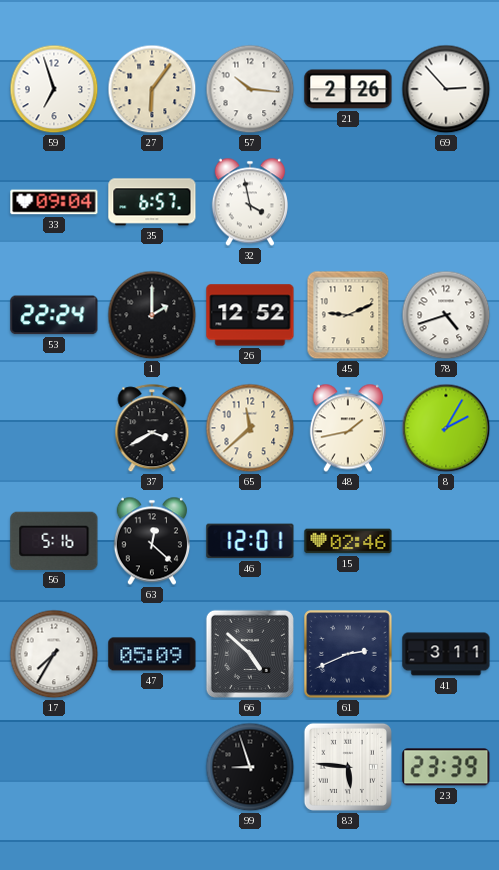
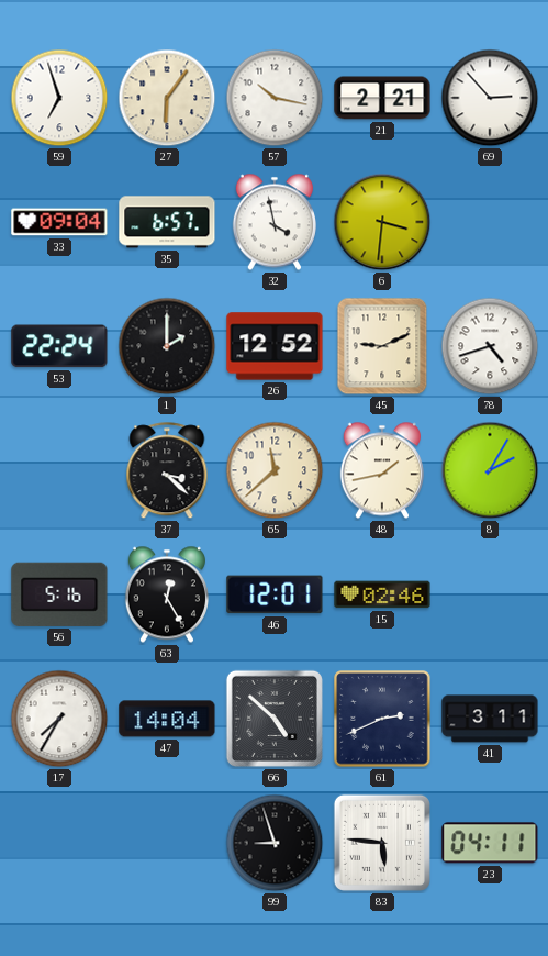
57: 10:16 -> 10:17 (275, 98)
21: 2:26 -> 2:21 (382, 98)
6: none -> 3:31 (382, 222)
37: 3:40 -> 3:22 (167, 471)
63: 12:22 -> 12:25 (167, 594)
47: 05:09 -> 14:04 (167, 719)
23: 23:39 -> 04:11 (490, 843)
